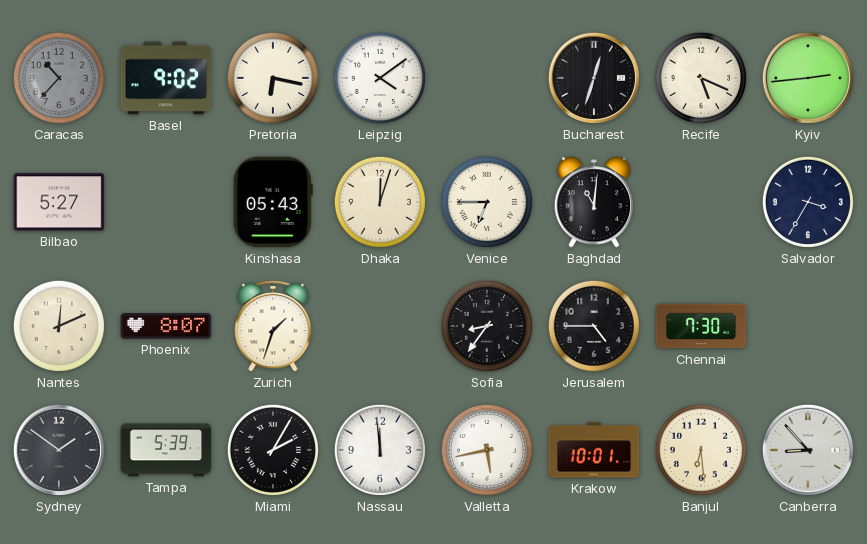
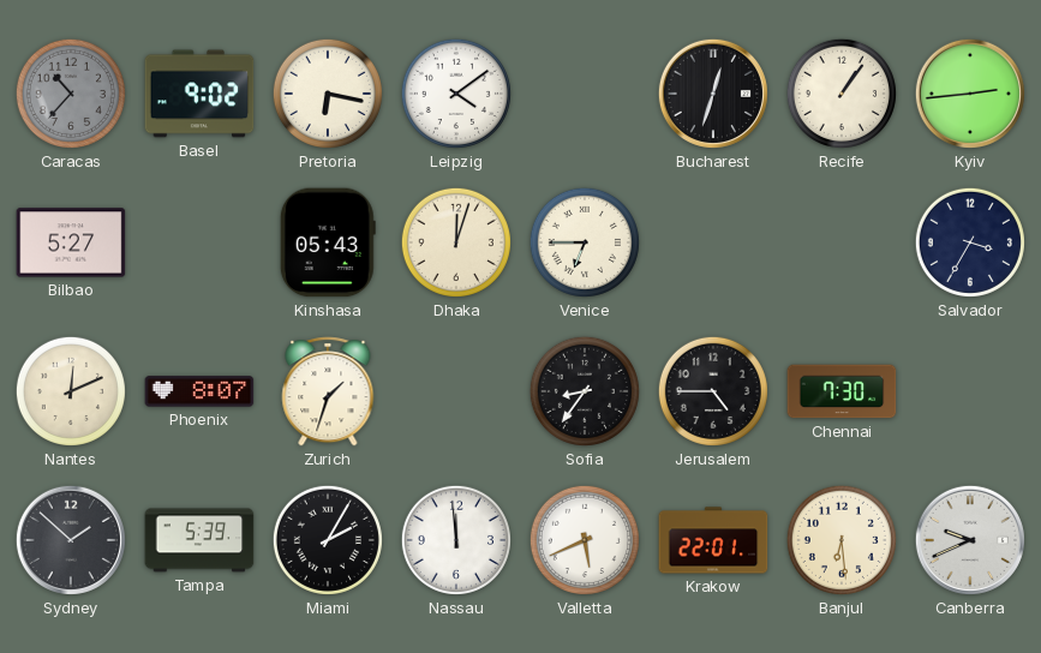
Recife: 5:19 -> 1:06 (842, 94)
Baghdad: 11:01 -> none (594, 202)
Sydney: 1:51 -> 1:52 (71, 540)
Valletta: 5:43 -> 5:41 (585, 540)
Krakow: 10:01 -> 22:01 (713, 540)
Canberra: 8:53 -> 9:41 (970, 540)
